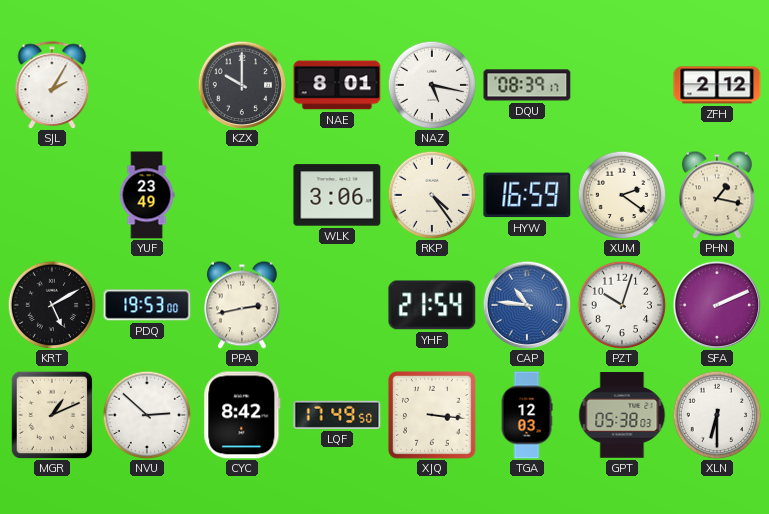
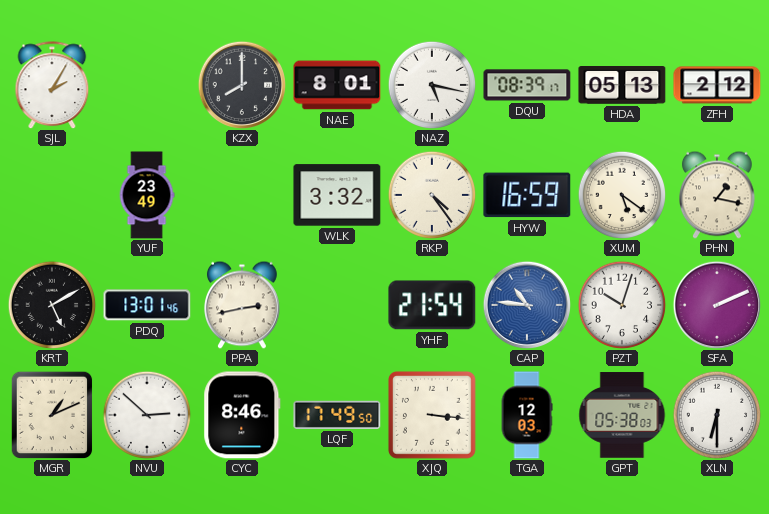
KZX: 10:00 -> 8:00 (241, 84)
HDA: none -> 05:13 (622, 86)
WLK: 3:06 -> 3:32 (337, 195)
XUM: 2:21 -> 5:21 (622, 195)
PDQ: 19:53 -> 13:01 (147, 305)
CYC: 8:42 -> 8:46 (242, 415)
